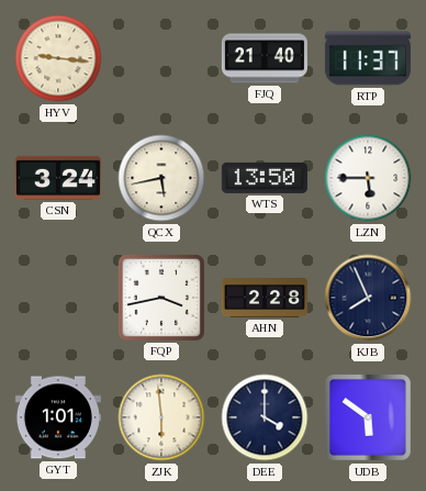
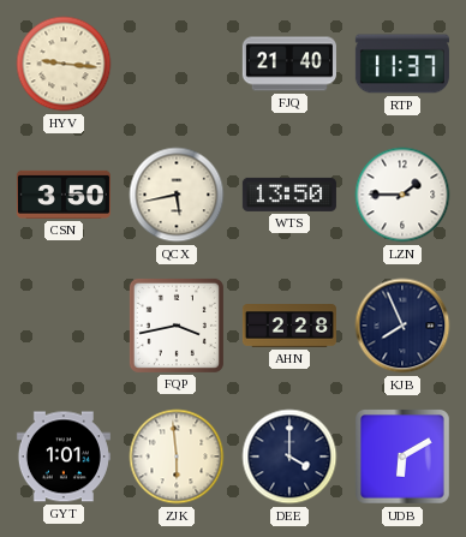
CSN: 3:24 -> 3:50 (64, 195)
LZN: 5:45 -> 1:45 (402, 195)
UDB: 5:51 -> 6:10 (404, 458)
